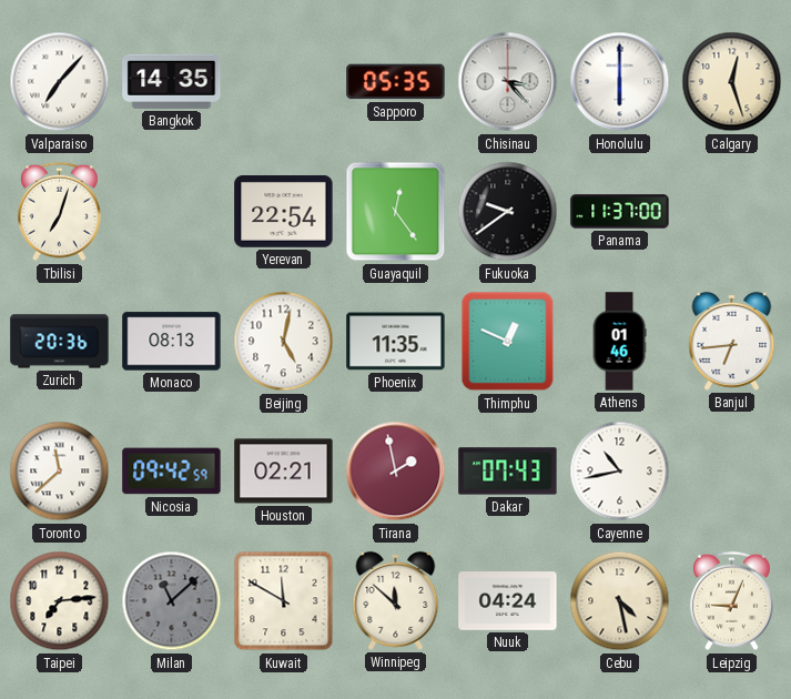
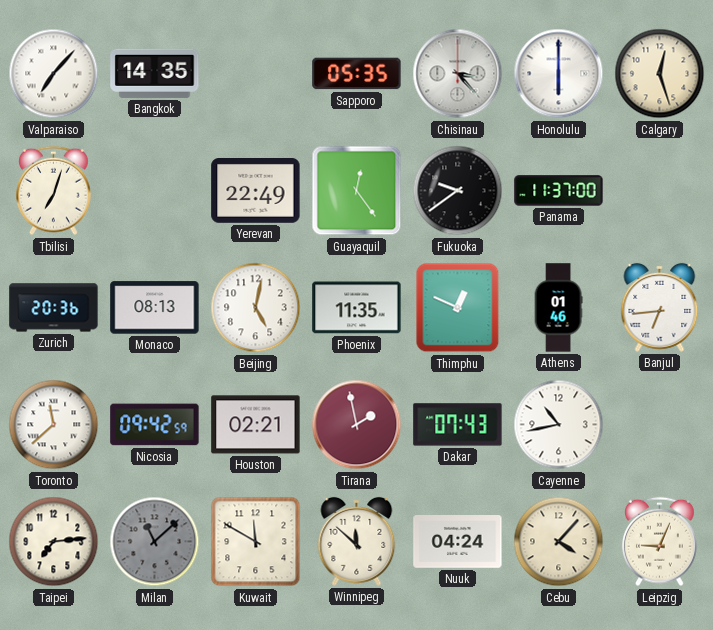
Yerevan: 22:54 -> 22:49 (256, 191)
Cebu: 4:28 -> 4:07 (559, 542)
